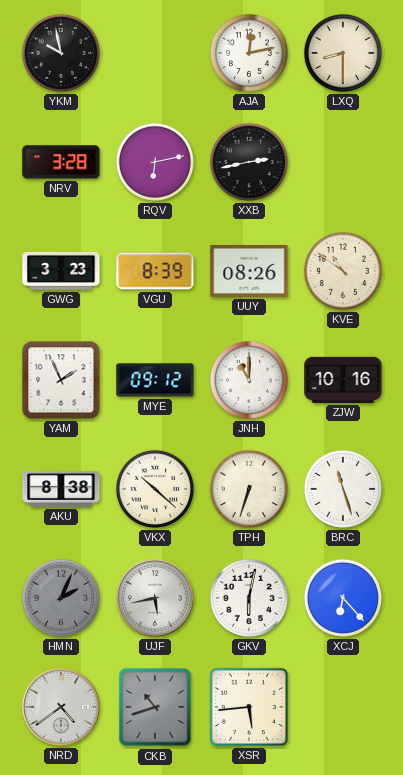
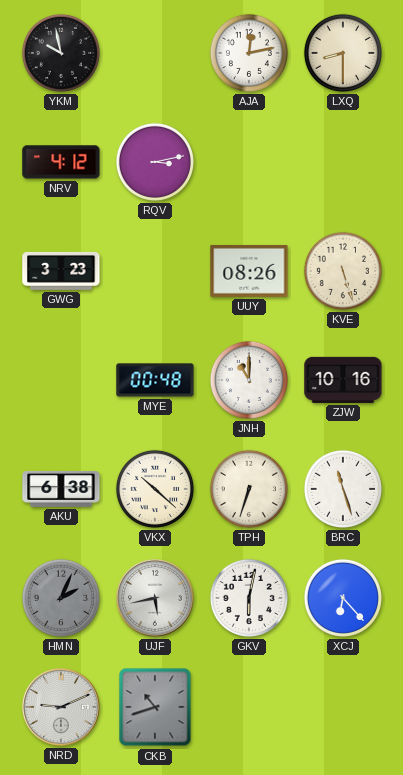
NRV: 3:28 -> 4:12 (61, 162)
RQV: 6:13 -> 3:13 (155, 162)
XXB: 2:43 -> none (249, 162)
VGU: 8:39 -> none (155, 271)
KVE: 10:51 -> 5:27 (343, 271)
YAM: 1:56 -> none (61, 380)
MYE: 09:12 -> 00:48 (155, 380)
AKU: 8:38 -> 6:38 (61, 490)
NRD: 4:39 -> 9:11 (62, 708)
XSR: 5:44 -> none (249, 707)
